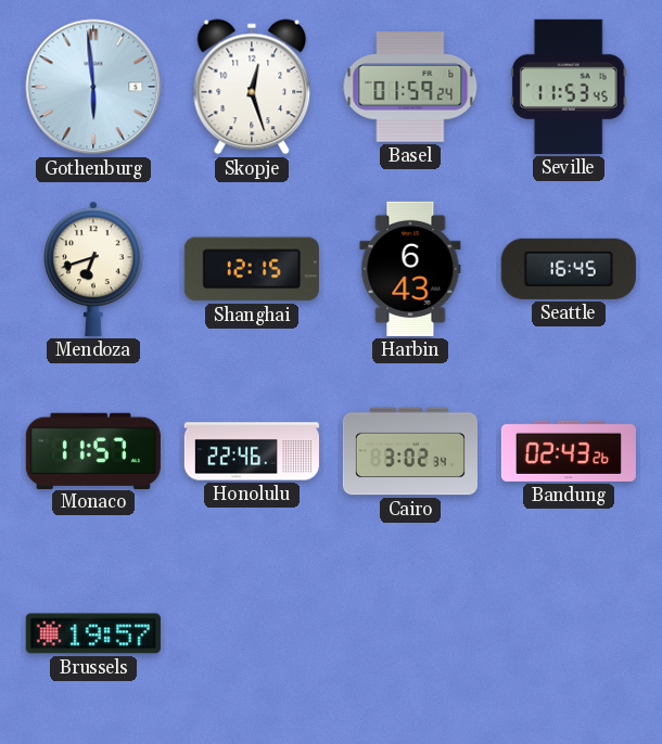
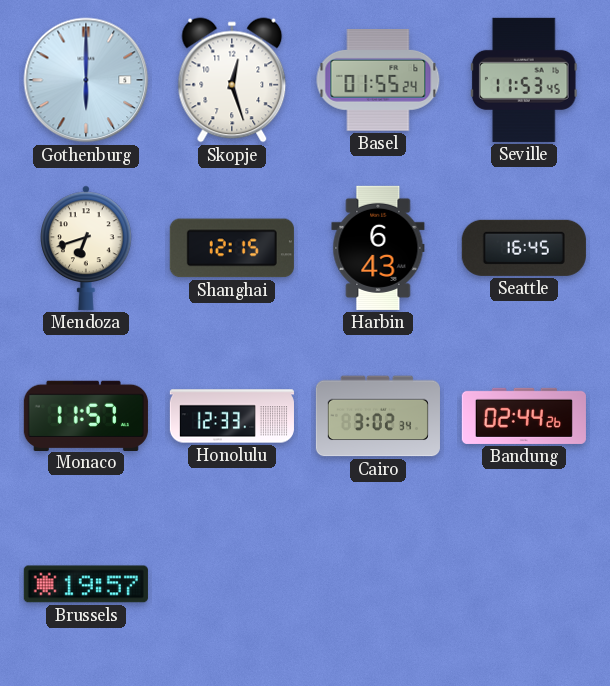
Gothenburg: 5:59 -> 6:00 (86, 80)
Basel: 01:59 -> 01:55 (378, 81)
Honolulu: 22:46 -> 12:33 (231, 416)
Bandung: 02:43 -> 02:44 (524, 416)
